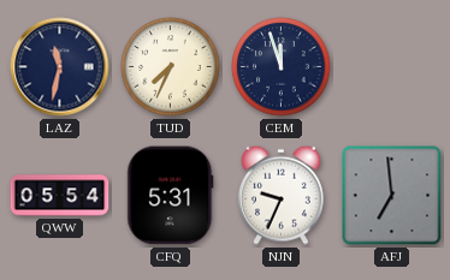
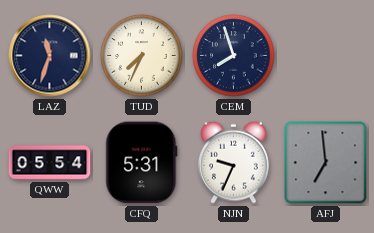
LAZ: 11:32 -> 11:33 (50, 56)
CEM: 11:57 -> 7:57 (234, 56)
